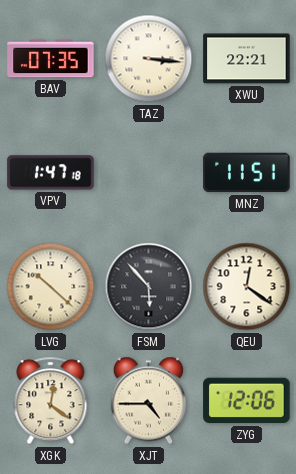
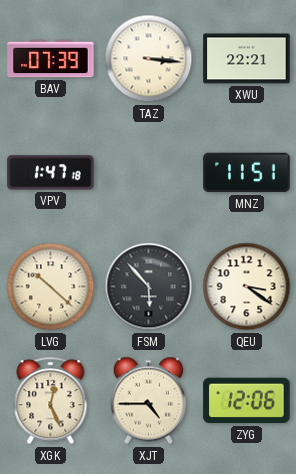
BAV: 07:35 -> 07:39 (51, 59)
QEU: 12:21 -> 3:21 (247, 287)
XGK: 12:21 -> 12:26 (51, 401)
